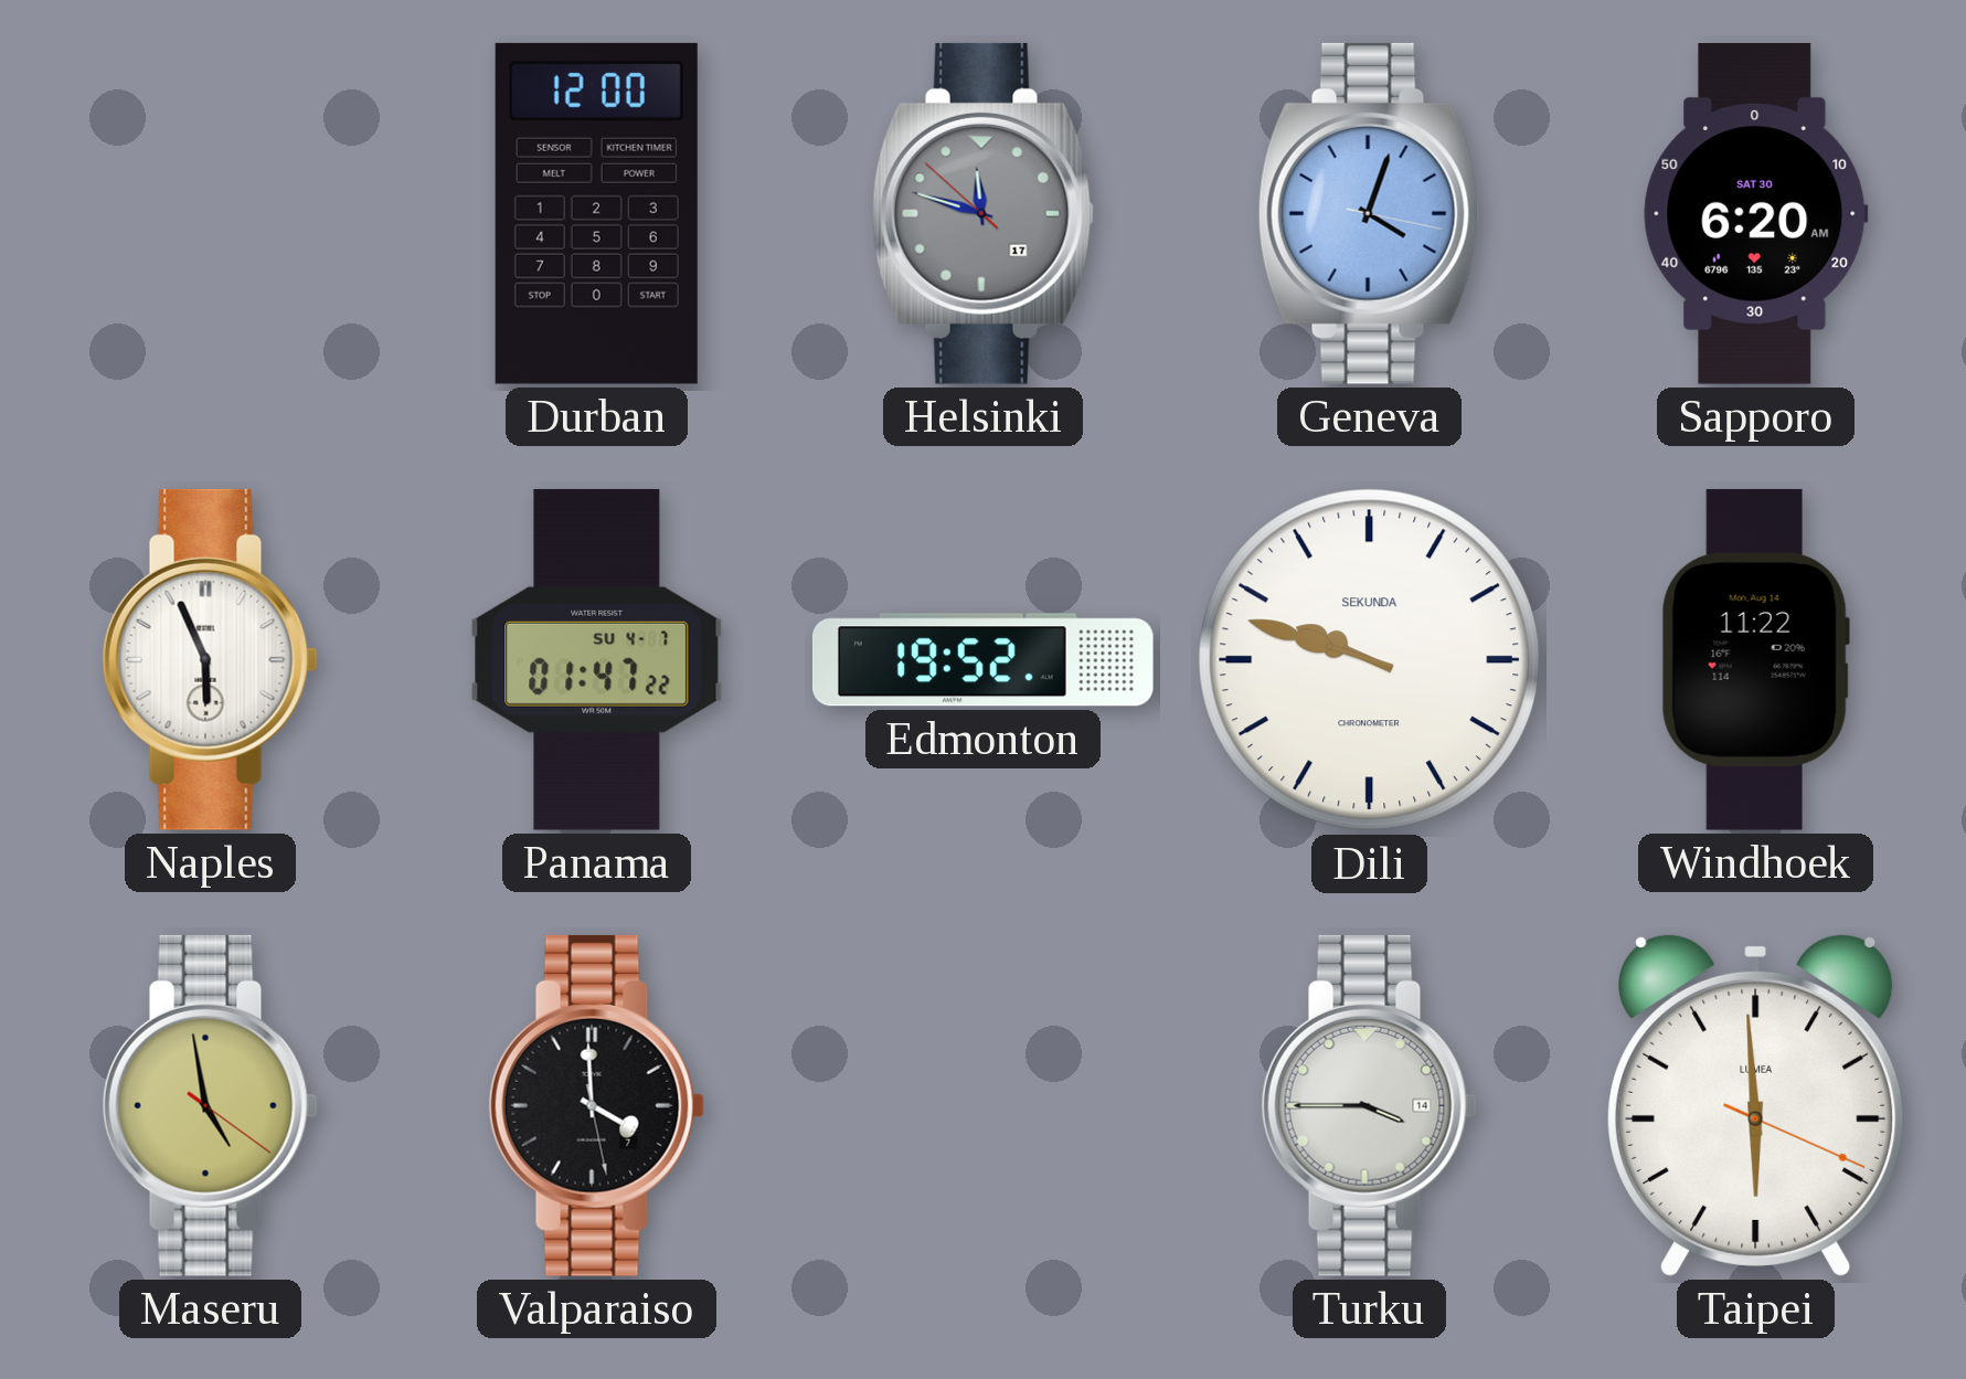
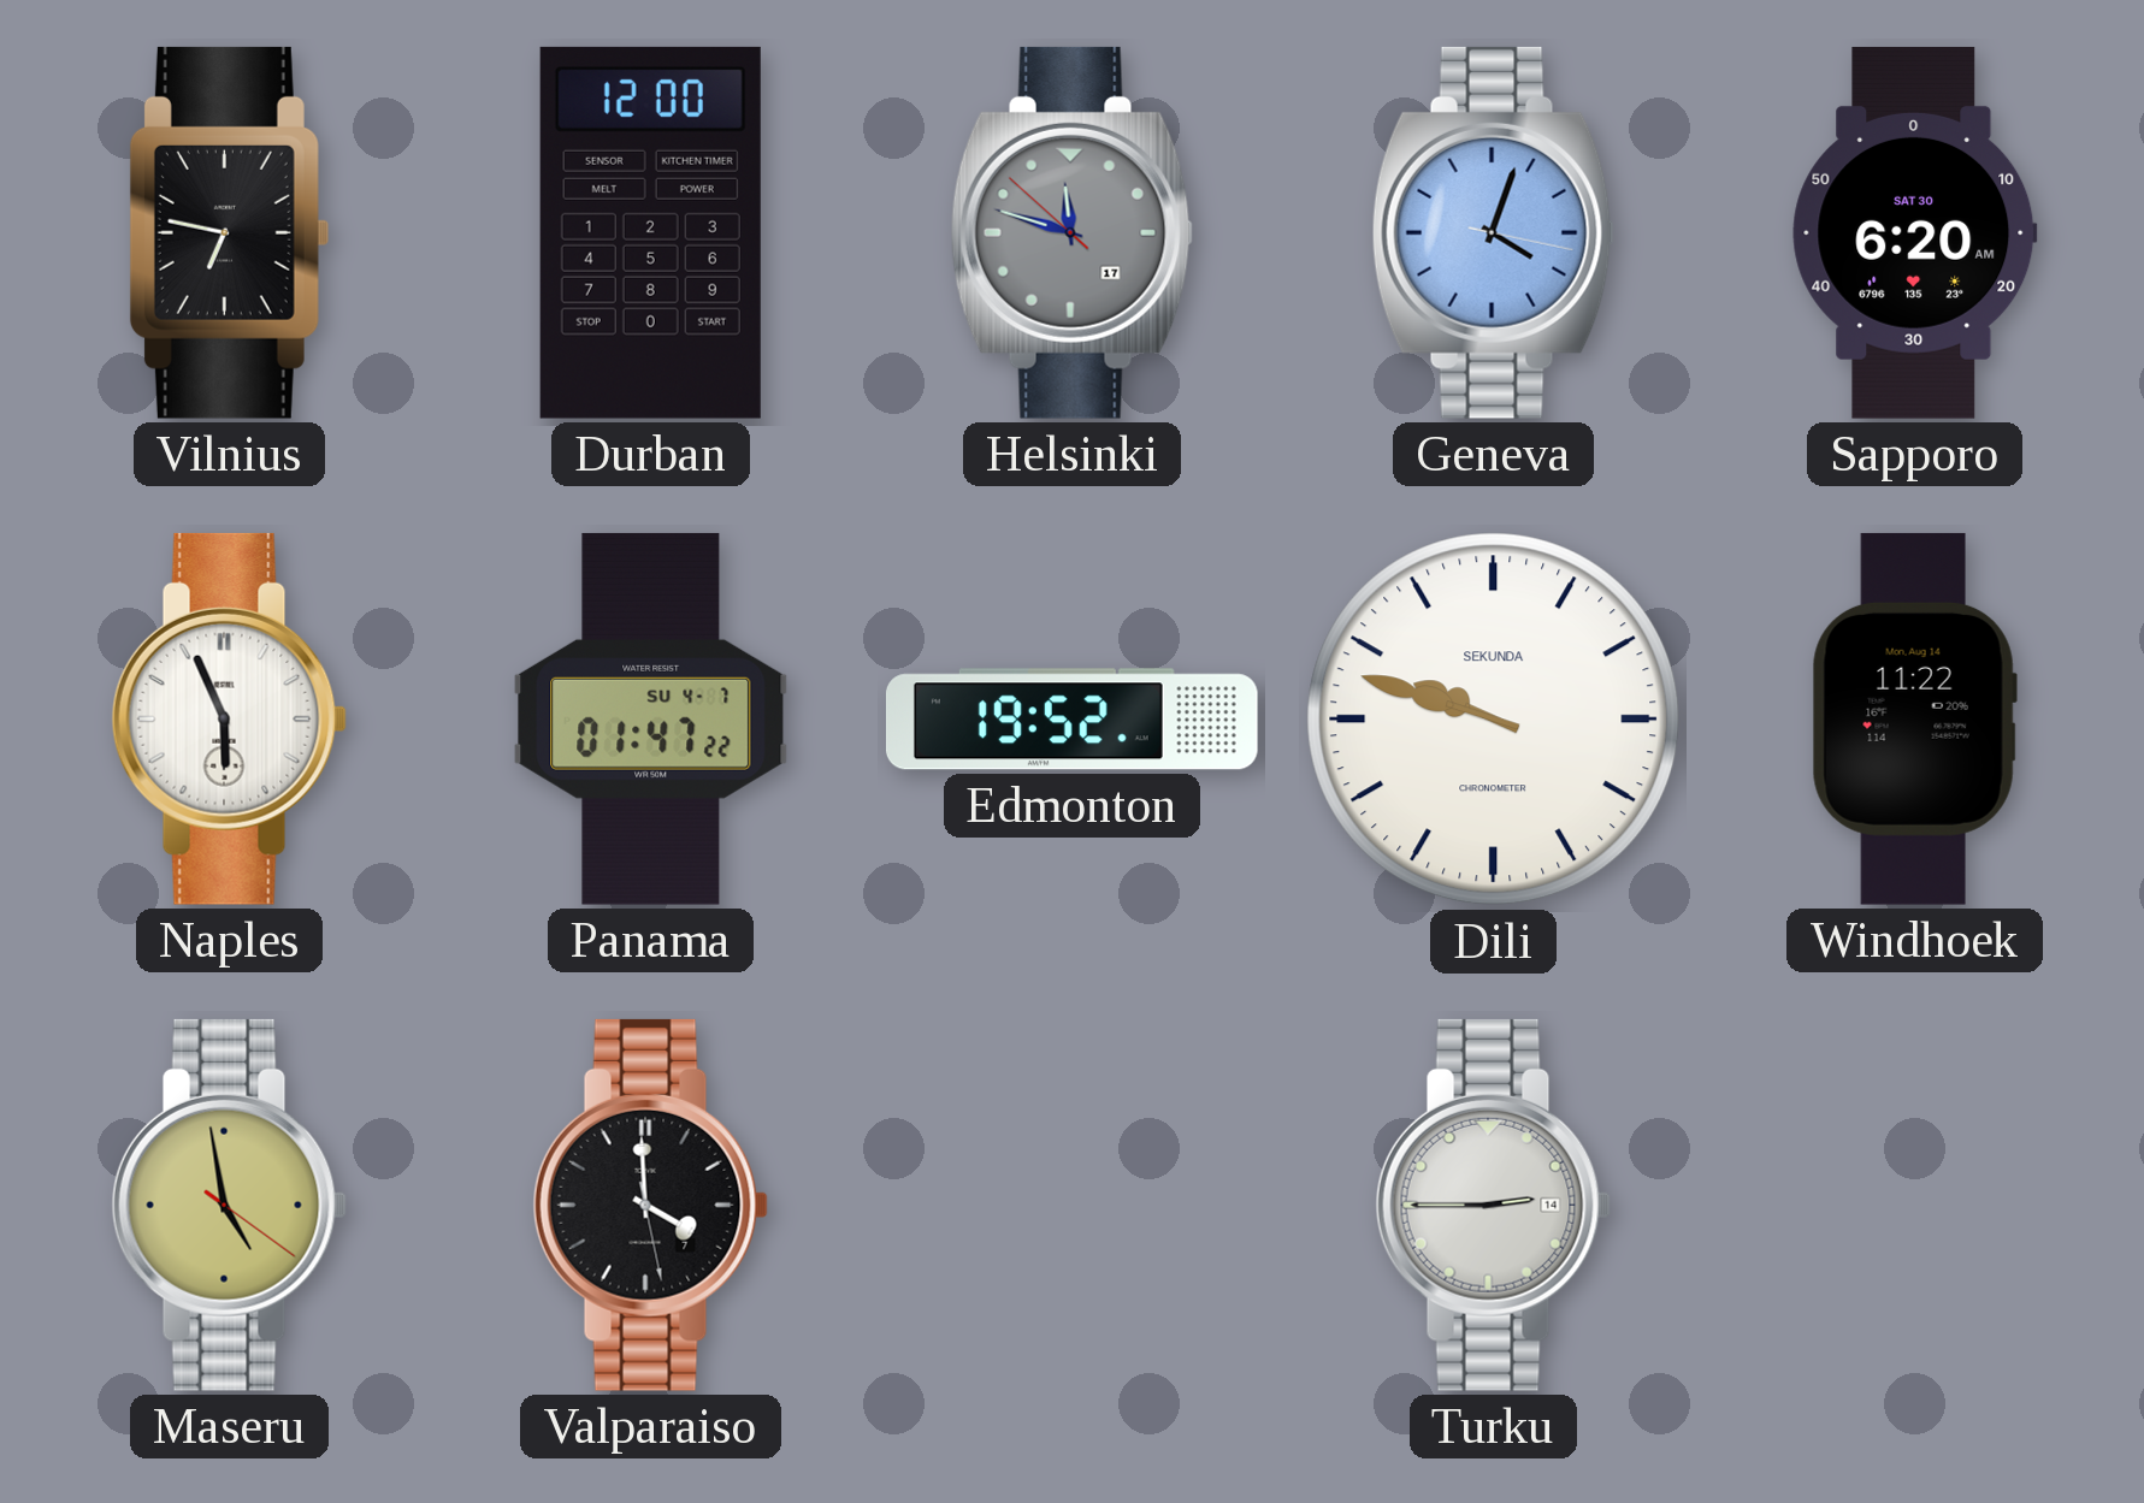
Vilnius: none -> 6:47 (229, 232)
Turku: 3:45 -> 2:45 (1493, 1205)
Taipei: 5:59 -> none (1756, 1105)
